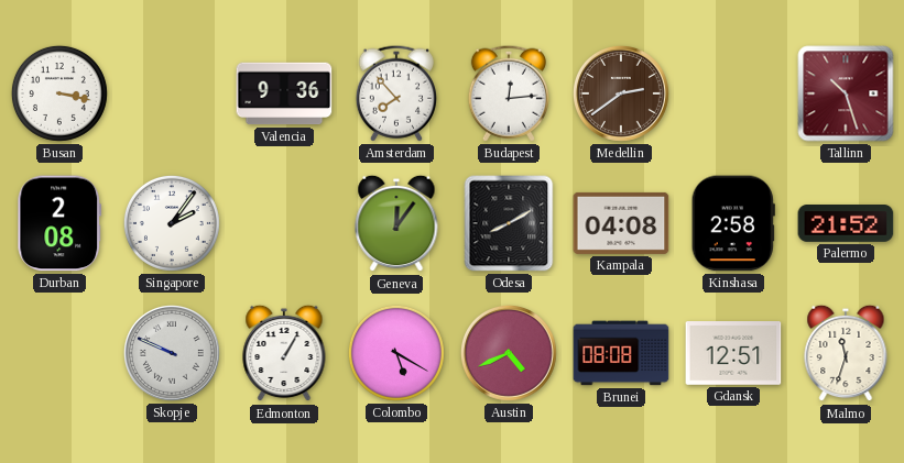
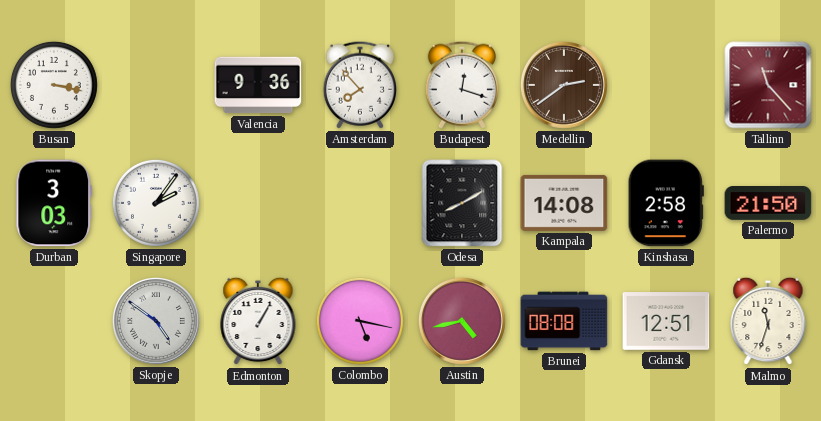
Budapest: 12:14 -> 12:18 (462, 85)
Tallinn: 10:27 -> 11:23 (768, 85)
Durban: 2:08 -> 3:03 (54, 203)
Geneva: 12:06 -> none (396, 223)
Kampala: 04:08 -> 14:08 (564, 203)
Palermo: 21:52 -> 21:50 (768, 204)
Skopje: 9:49 -> 4:51 (156, 321)
Colombo: 5:20 -> 5:17 (360, 321)
Austin: 4:41 -> 4:43 (462, 321)
